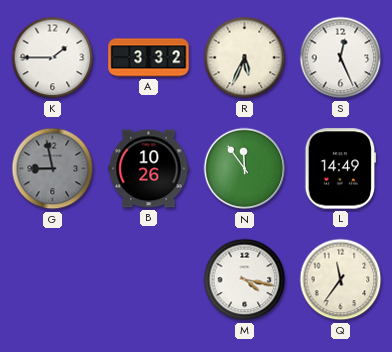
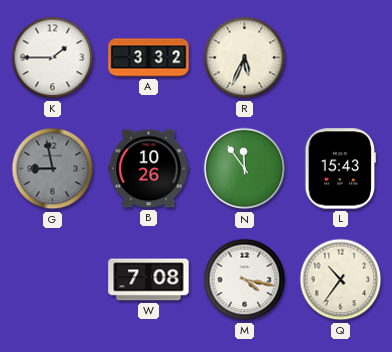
S: 12:26 -> none (341, 58)
L: 14:49 -> 15:43 (340, 169)
W: none -> 7:08 (149, 280)
Q: 11:36 -> 10:36 (341, 280)
